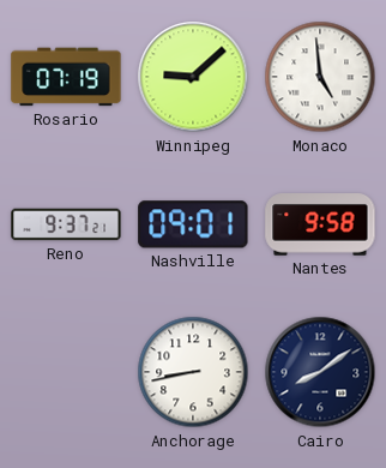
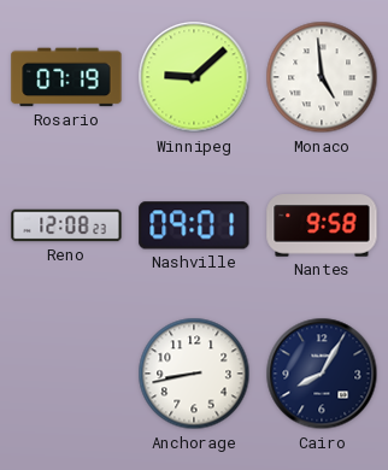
Reno: 9:37 -> 12:08 (66, 225)
Cairo: 8:09 -> 8:05 (322, 374)
